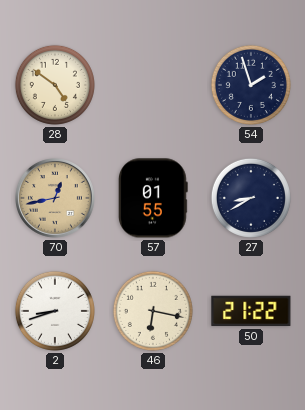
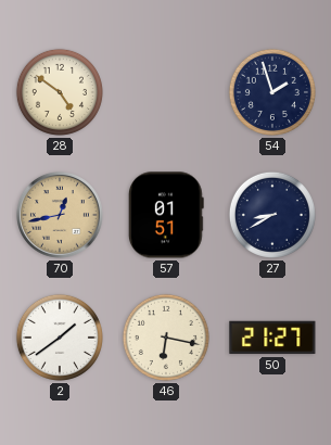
57: 01:55 -> 01:51 (166, 215)
2: 8:42 -> 1:39 (60, 338)
50: 21:22 -> 21:27 (272, 338)
